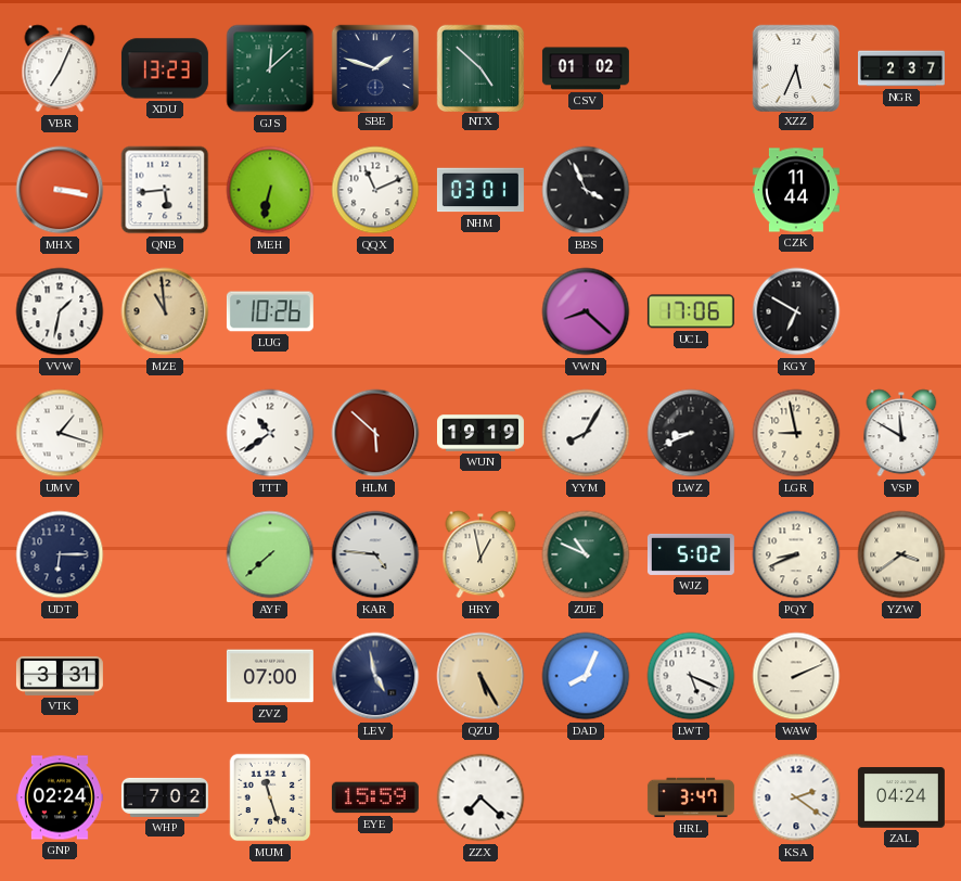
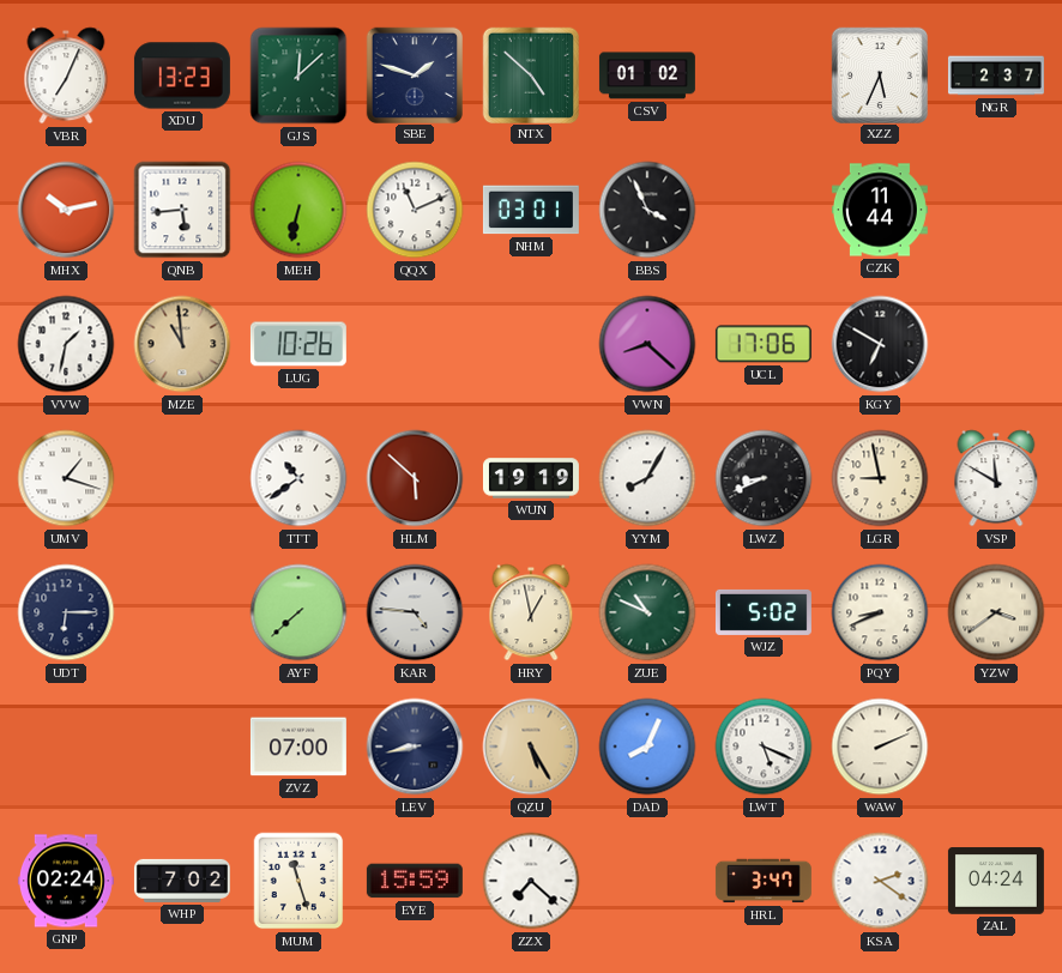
MHX: 3:17 -> 10:13 (66, 210)
VTK: 3:31 -> none (60, 676)
LEV: 4:58 -> 8:43 (415, 747)
